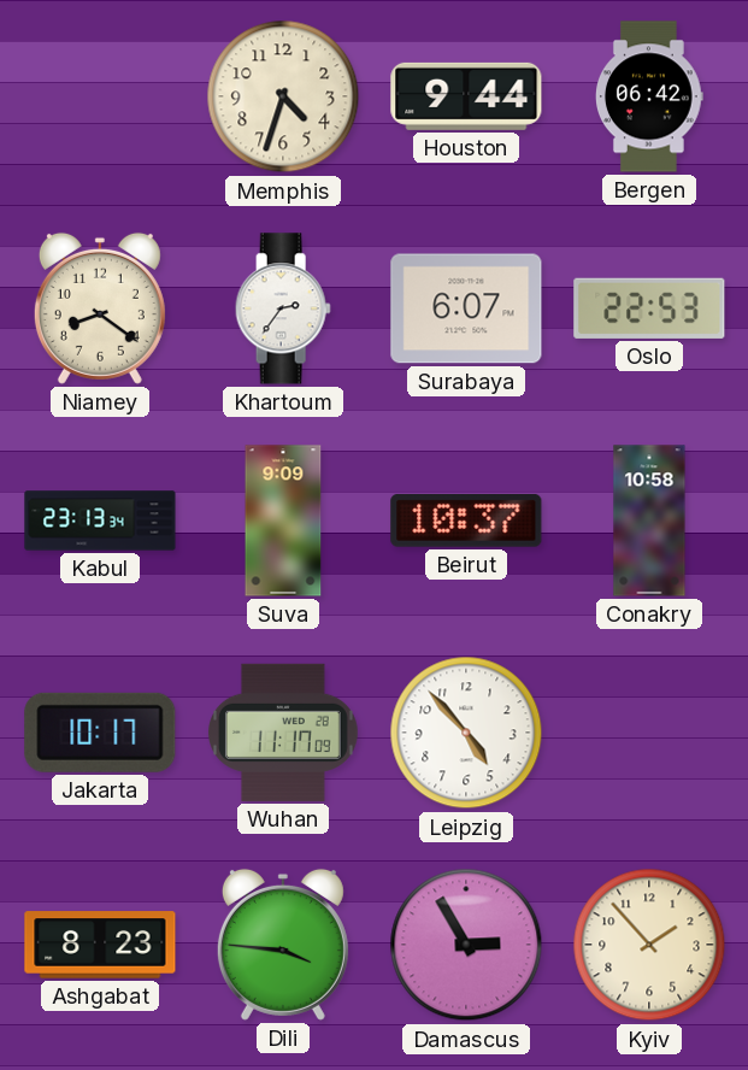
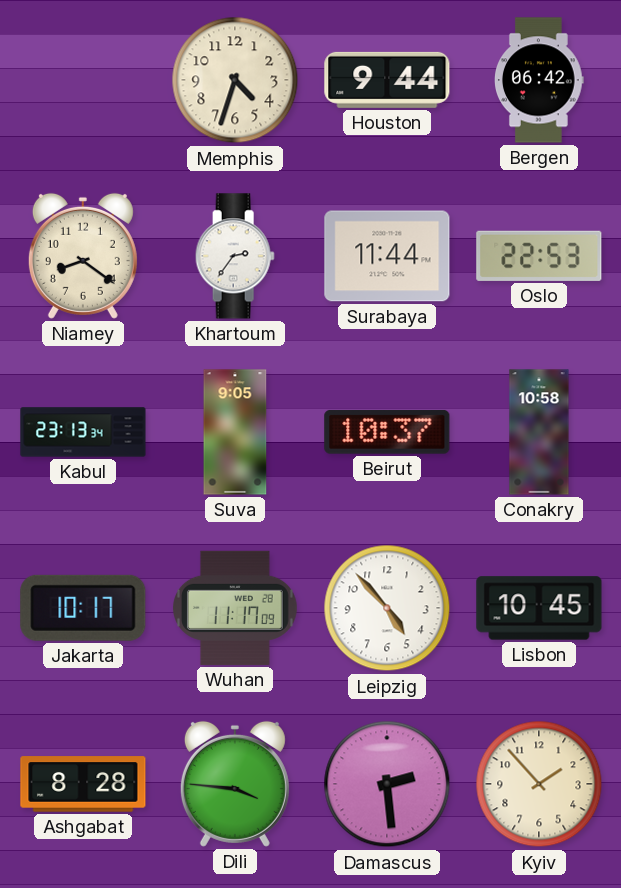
Surabaya: 6:07 -> 11:44 (387, 256)
Suva: 9:09 -> 9:05 (235, 432)
Lisbon: none -> 10:45 (539, 608)
Ashgabat: 8:23 -> 8:28 (83, 784)
Damascus: 2:55 -> 2:29 (387, 784)
